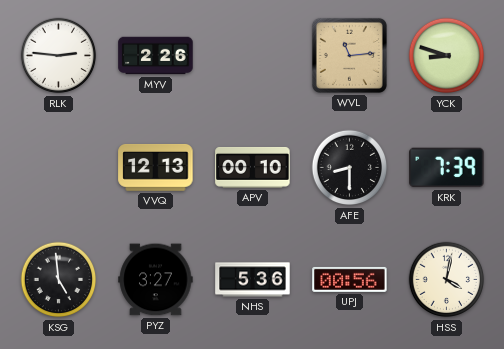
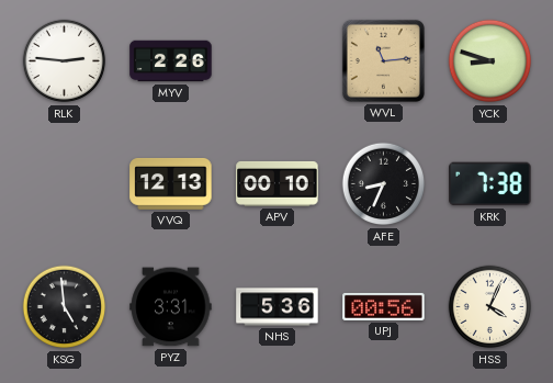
AFE: 8:30 -> 8:34 (384, 184)
KRK: 7:39 -> 7:38 (490, 184)
PYZ: 3:27 -> 3:31 (171, 307)
HSS: 4:02 -> 4:04 (490, 307)
